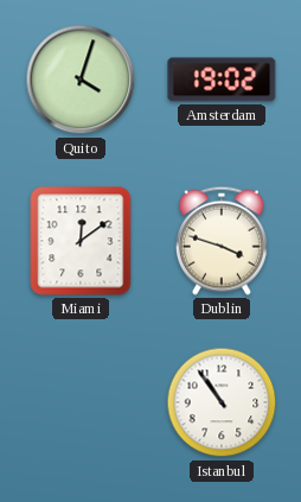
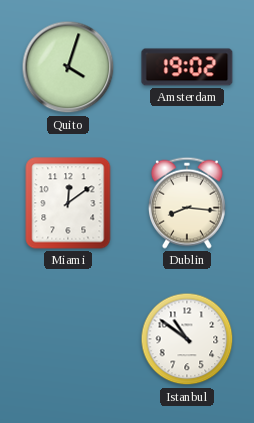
Dublin: 3:48 -> 8:16 (187, 203)
Istanbul: 10:54 -> 10:51 (187, 339)
